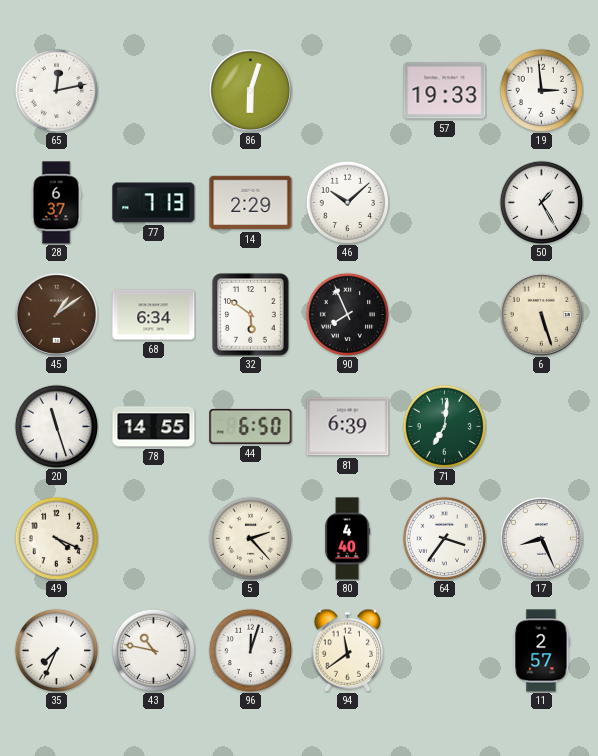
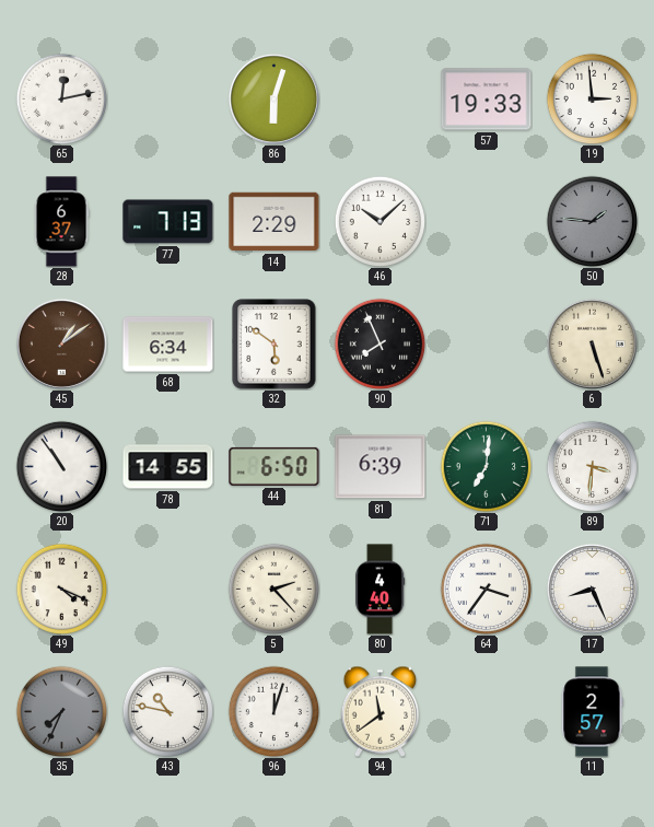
50: 1:25 -> 1:46 (592, 221)
50 dial: white -> grey (592, 221)
20: 11:27 -> 10:54 (61, 466)
89: none -> 3:31 (592, 466)
35 dial: white -> grey (61, 711)
